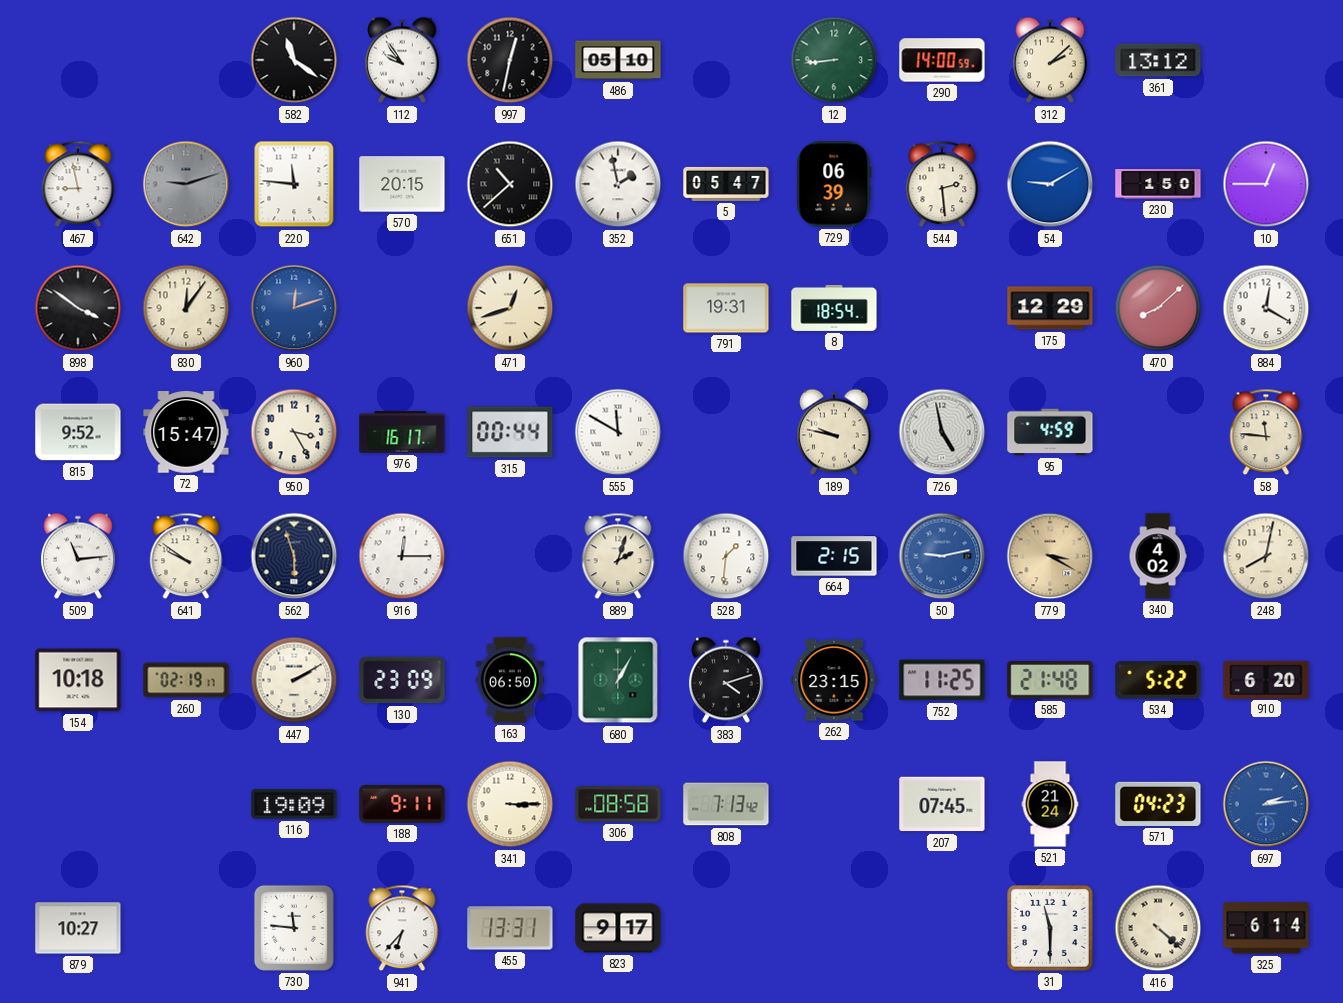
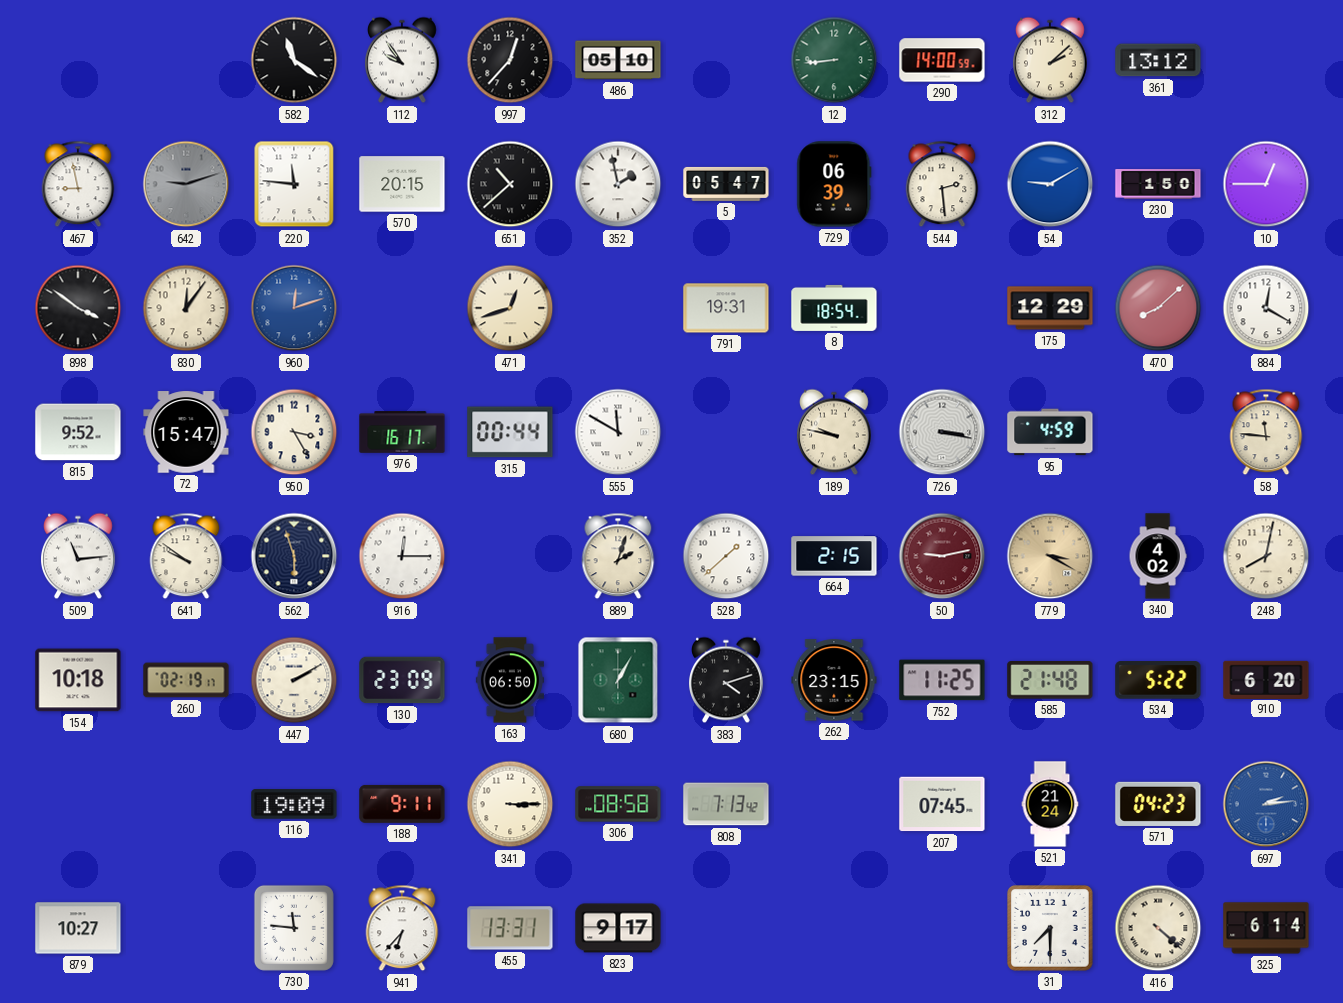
997: 12:32 -> 12:37 (510, 60)
726: 4:58 -> 3:17 (942, 432)
528: 1:31 -> 1:38 (726, 556)
50 dial: blue -> burgundy (942, 556)
31: 11:30 -> 7:30 (1051, 929)
